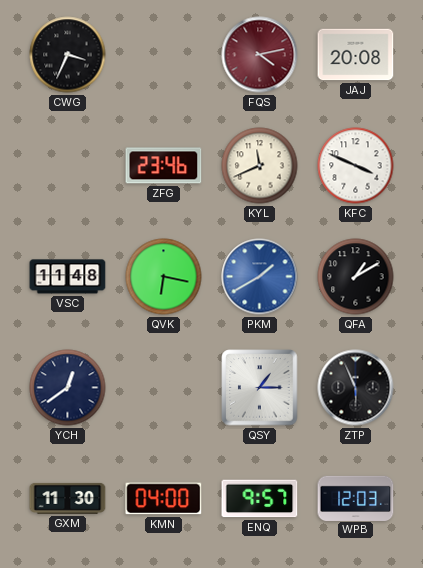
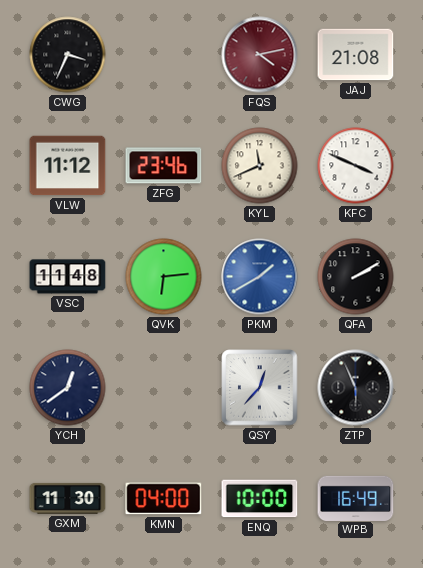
JAJ: 20:08 -> 21:08 (356, 55)
VLW: none -> 11:12 (68, 166)
QVK: 6:17 -> 6:14 (164, 277)
QFA: 1:10 -> 2:10 (356, 277)
QSY: 1:15 -> 12:37 (260, 388)
ENQ: 9:57 -> 10:00 (260, 499)
WPB: 12:03 -> 16:49 (356, 498)
